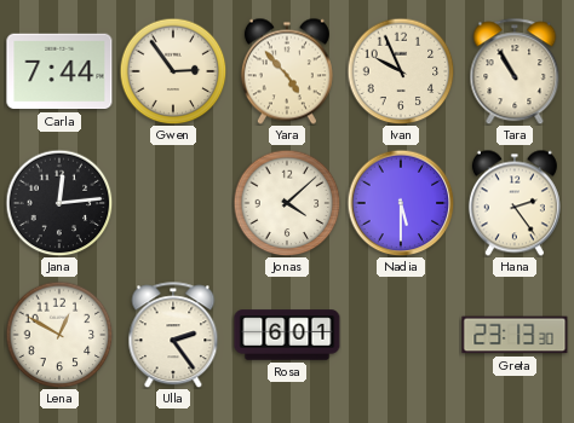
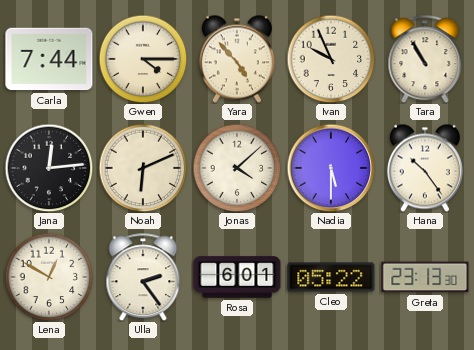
Gwen: 2:54 -> 4:15 (143, 59)
Noah: none -> 6:11 (143, 168)
Hana: 2:24 -> 10:24 (425, 168)
Cleo: none -> 05:22 (331, 277)
